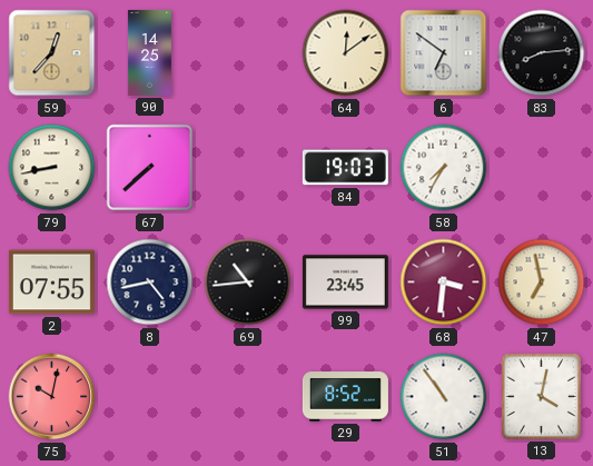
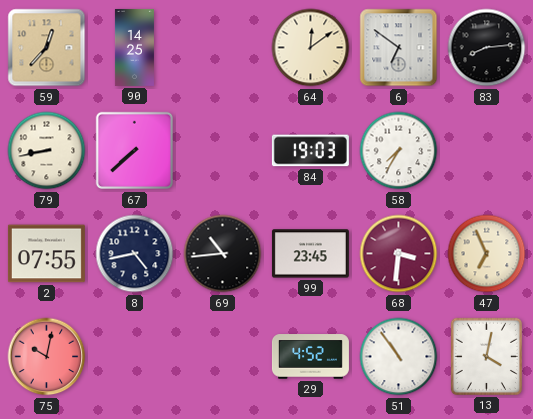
47: 6:58 -> 6:56 (487, 254)
29: 8:52 -> 4:52 (310, 357)
